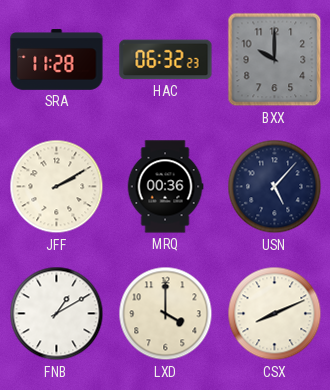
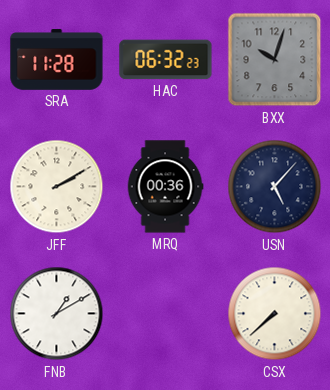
BXX: 10:00 -> 10:03 (275, 60)
LXD: 4:00 -> none (166, 314)
CSX: 8:11 -> 7:38 (275, 314)
